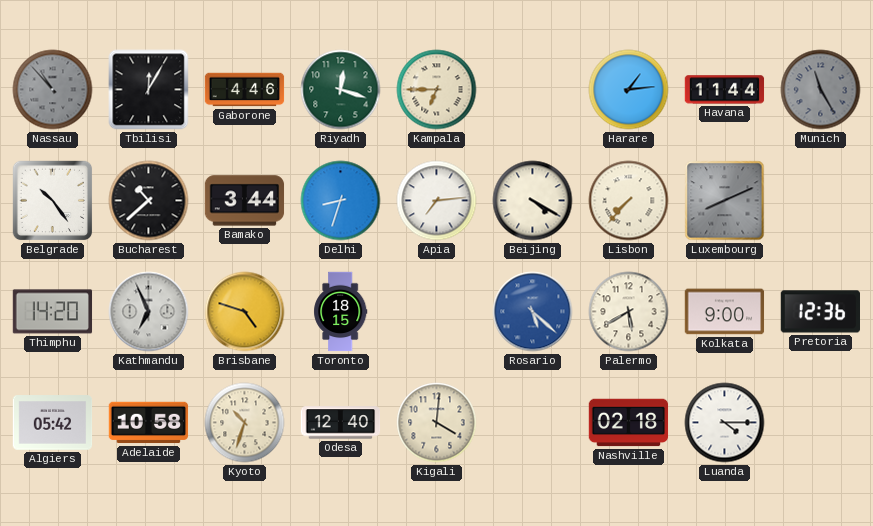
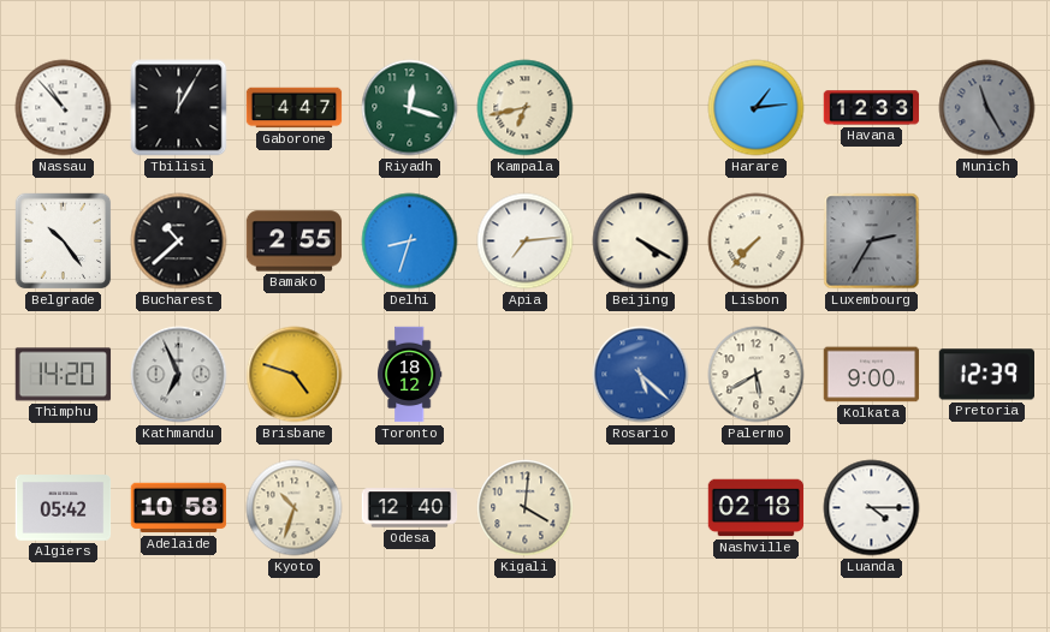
Nassau dial: grey -> white (64, 108)
Gaborone: 4:46 -> 4:47 (295, 108)
Kampala: 6:45 -> 6:43 (526, 108)
Havana: 11:44 -> 12:33 (872, 108)
Bamako: 3:44 -> 2:55 (295, 242)
Luxembourg: 8:11 -> 2:35 (872, 242)
Toronto: 18:15 -> 18:12 (410, 375)
Pretoria: 12:36 -> 12:39 (986, 375)
